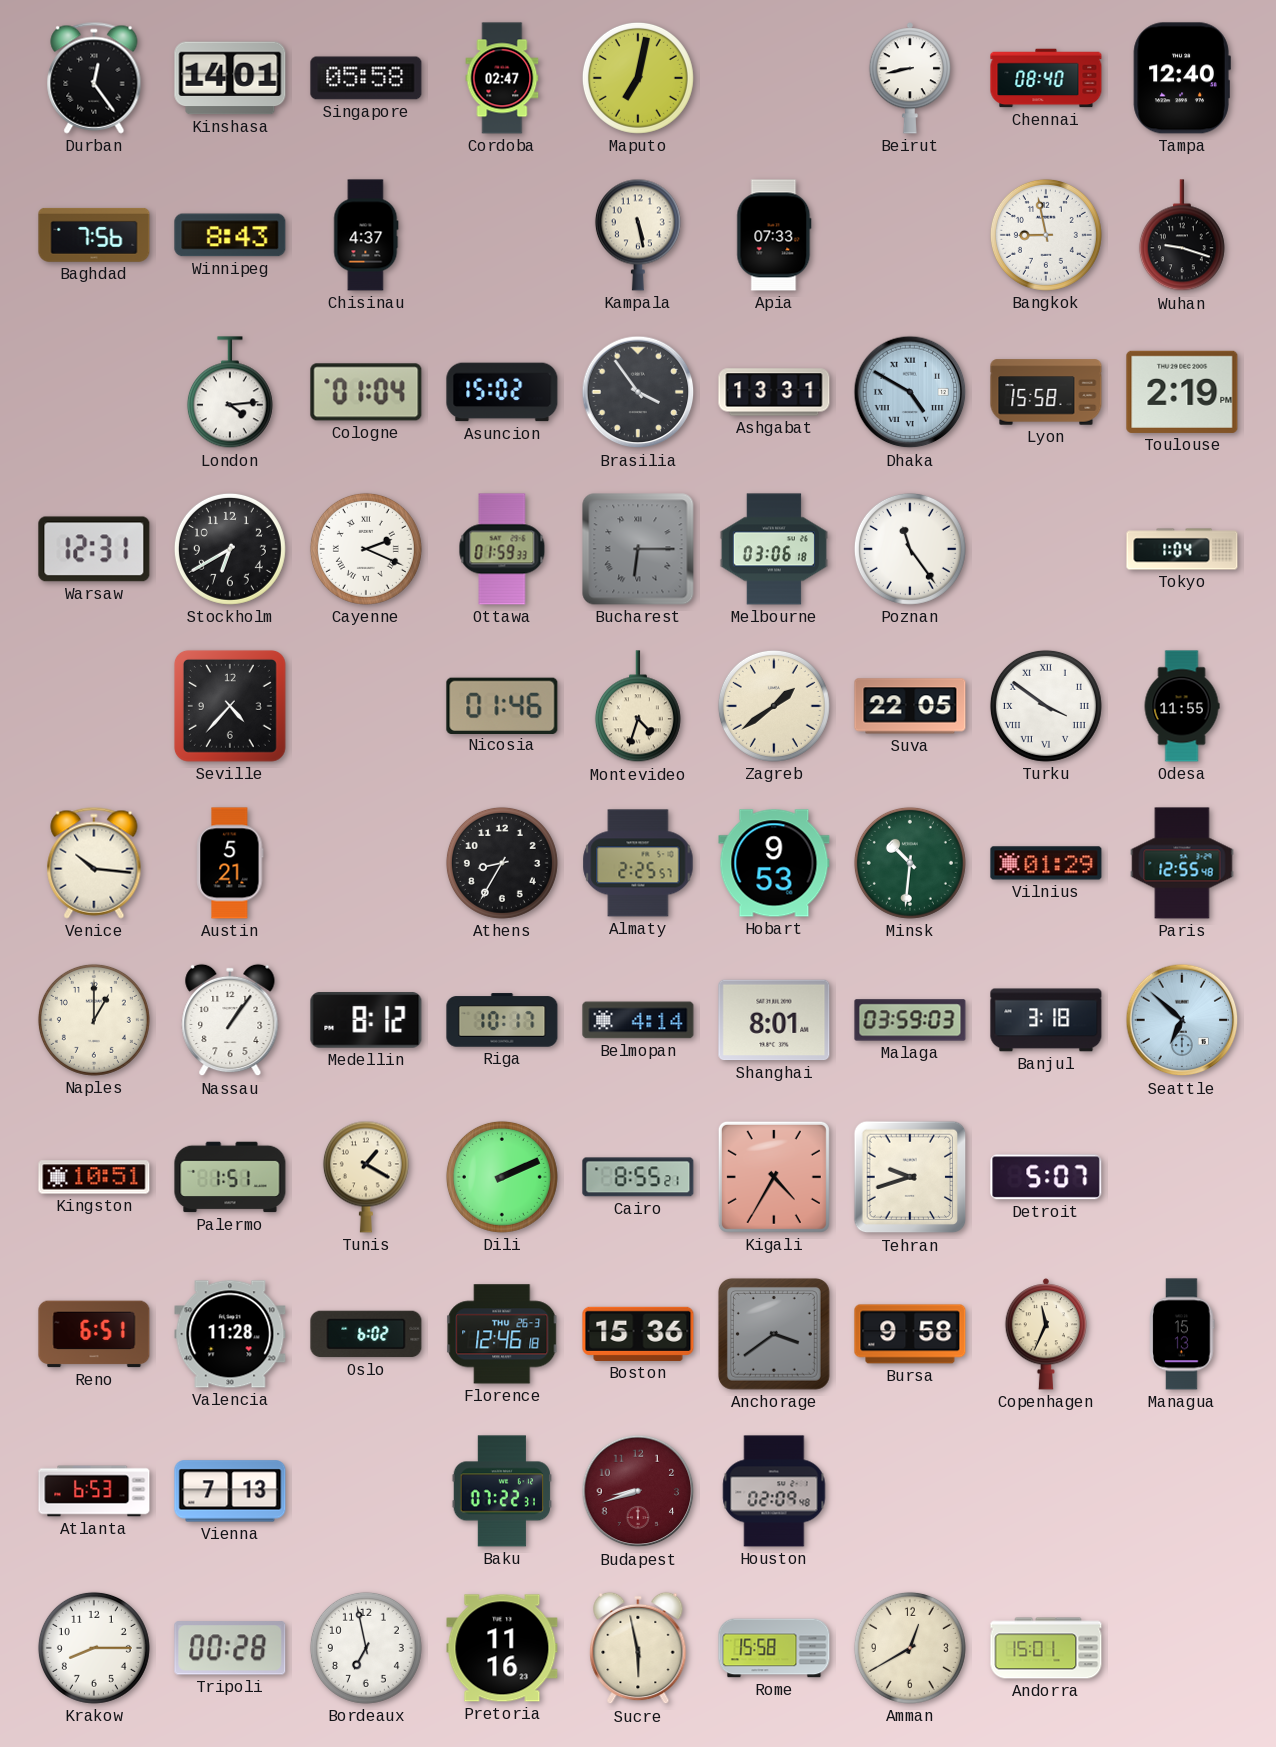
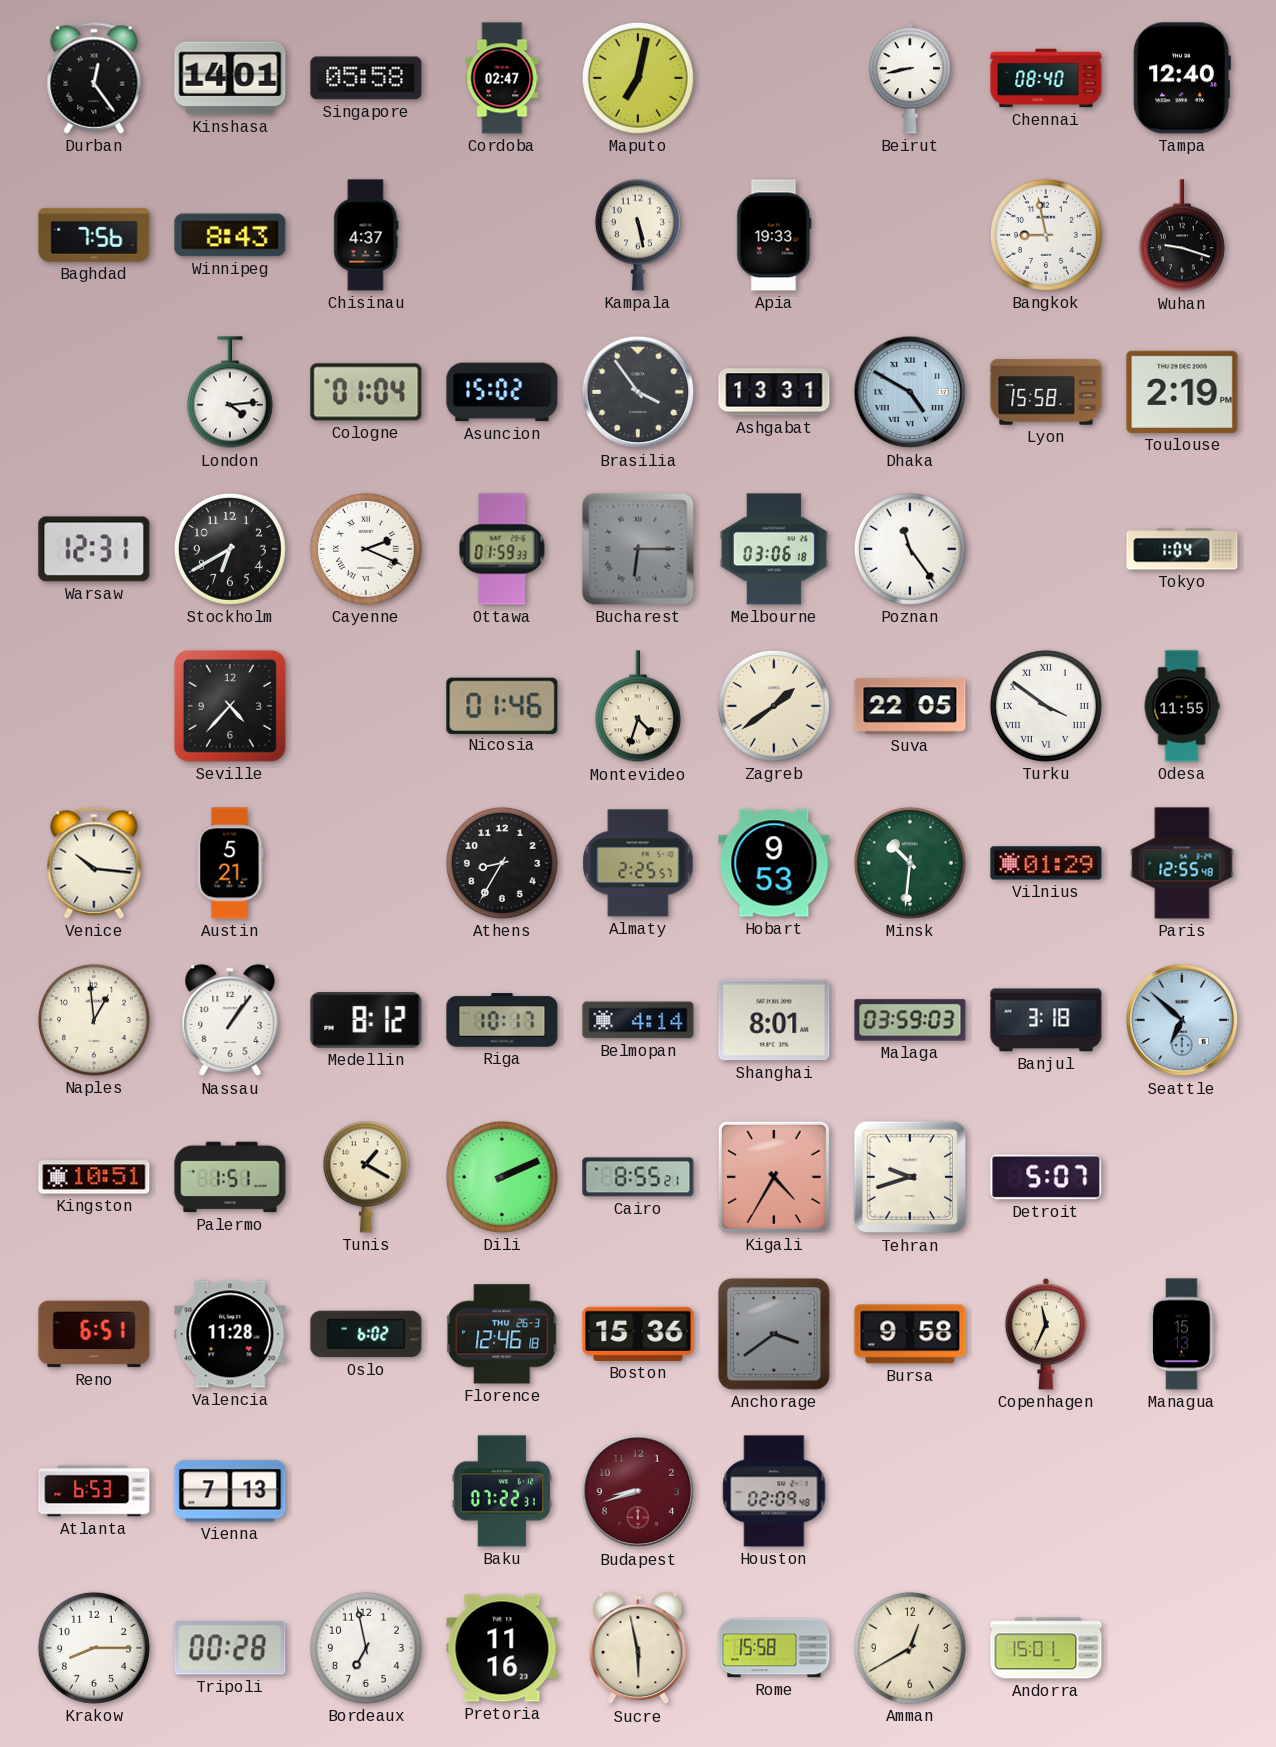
Apia: 07:33 -> 19:33 (774, 235)
Naples: 1:00 -> 12:59 (94, 1020)
